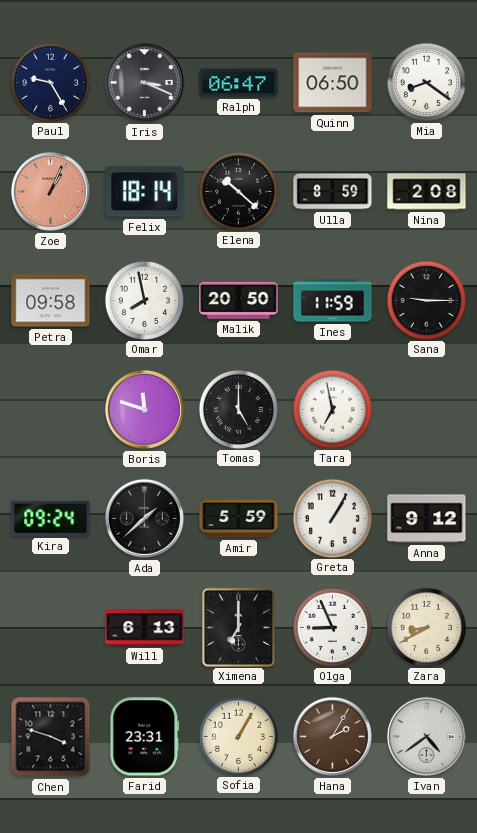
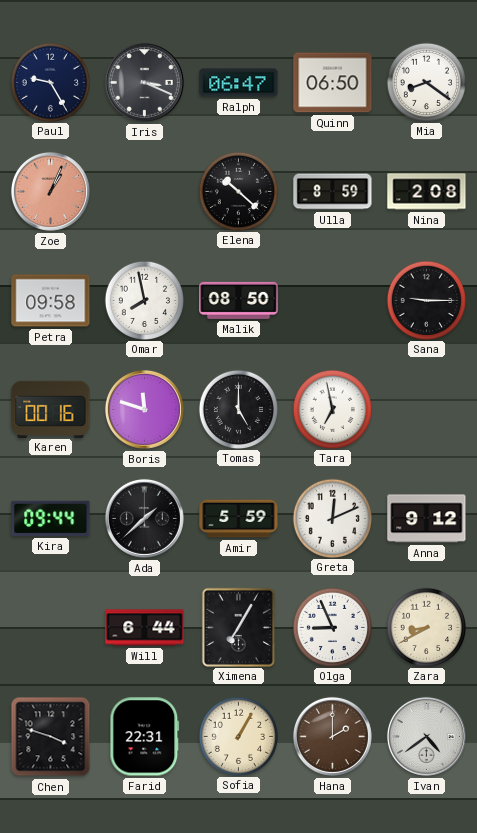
Felix: 18:14 -> none (145, 192)
Malik: 20:50 -> 08:50 (239, 300)
Ines: 11:59 -> none (333, 301)
Karen: none -> 00:16 (51, 409)
Kira: 09:24 -> 09:44 (51, 518)
Greta: 1:05 -> 12:11 (332, 518)
Will: 6:13 -> 6:44 (145, 628)
Ximena: 7:00 -> 7:05 (238, 627)
Farid: 23:31 -> 22:31 (145, 737)
Hana: 2:05 -> 2:00 (332, 736)
